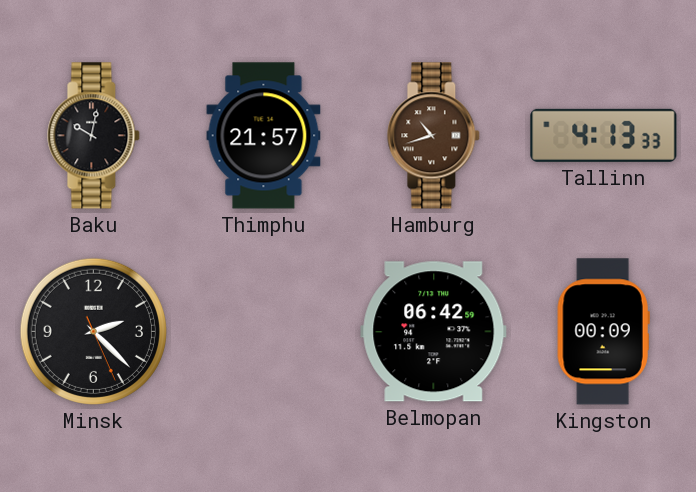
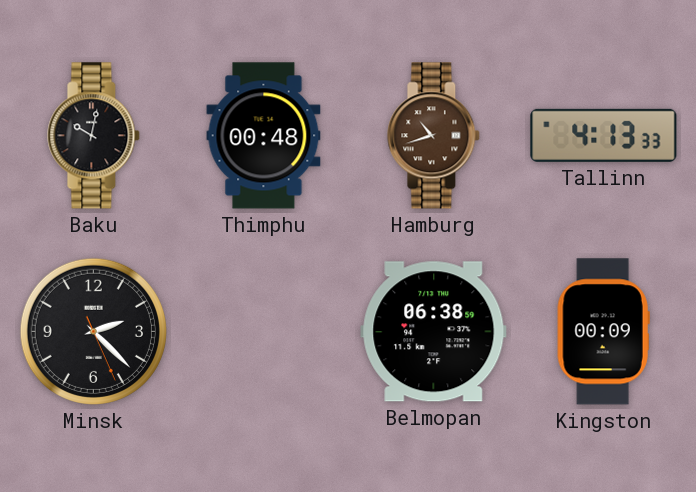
Thimphu: 21:57 -> 00:48 (264, 136)
Belmopan: 06:42 -> 06:38 (434, 332)
